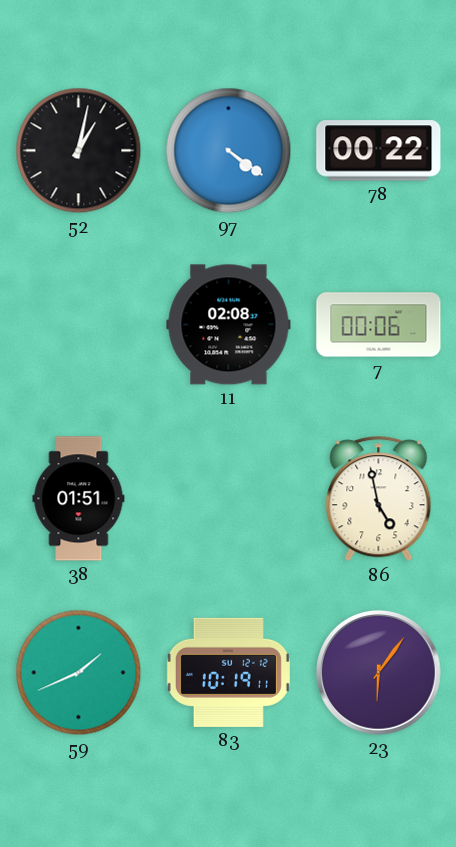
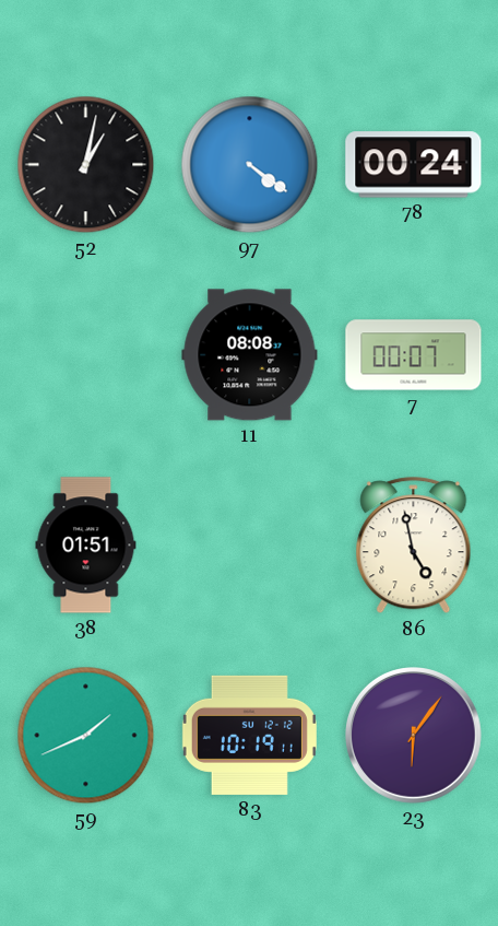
78: 00:22 -> 00:24 (414, 165)
11: 02:08 -> 08:08 (250, 355)
7: 00:06 -> 00:07 (414, 355)
